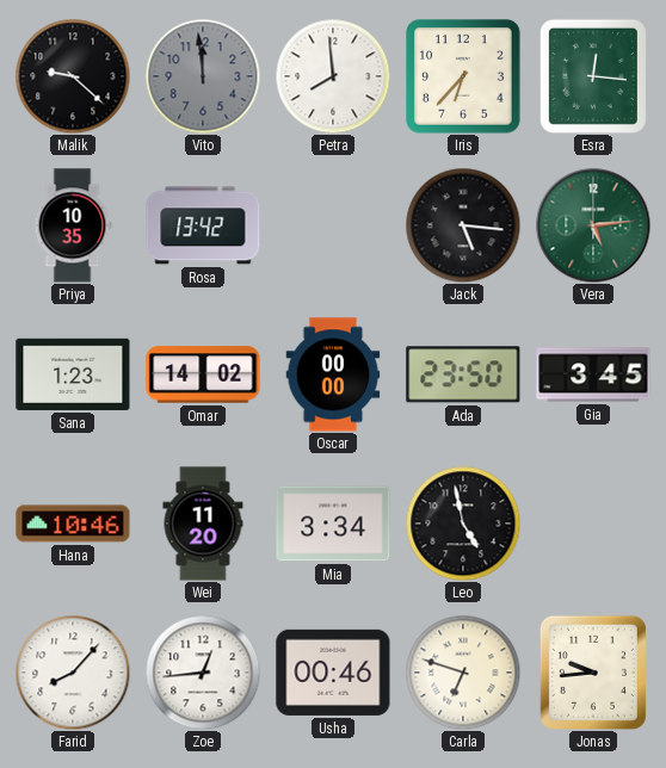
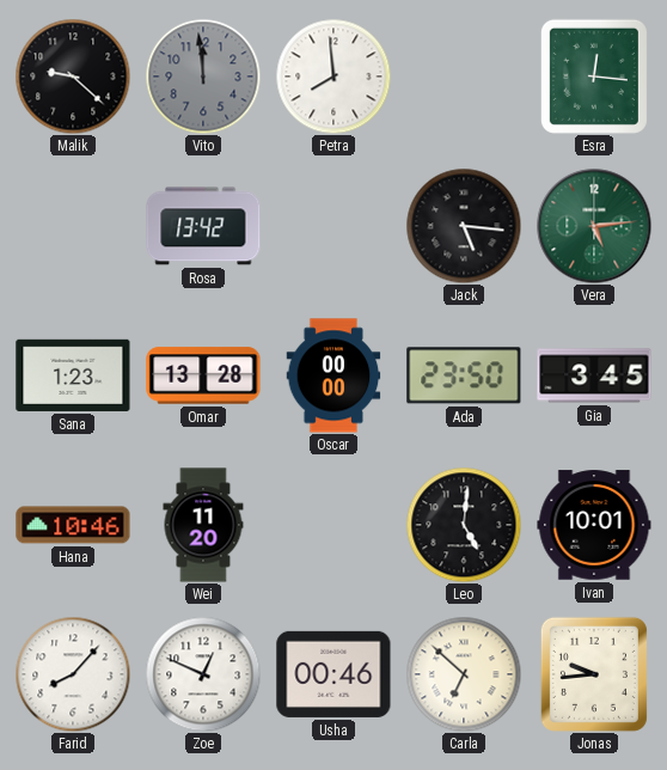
Iris: 6:37 -> none (463, 76)
Priya: 10:35 -> none (73, 225)
Omar: 14:02 -> 13:28 (203, 375)
Mia: 3:34 -> none (333, 524)
Leo: 4:58 -> 5:01 (464, 525)
Ivan: none -> 10:01 (594, 525)
Zoe: 12:44 -> 12:49 (203, 674)
Carla: 6:48 -> 6:52 (464, 674)
